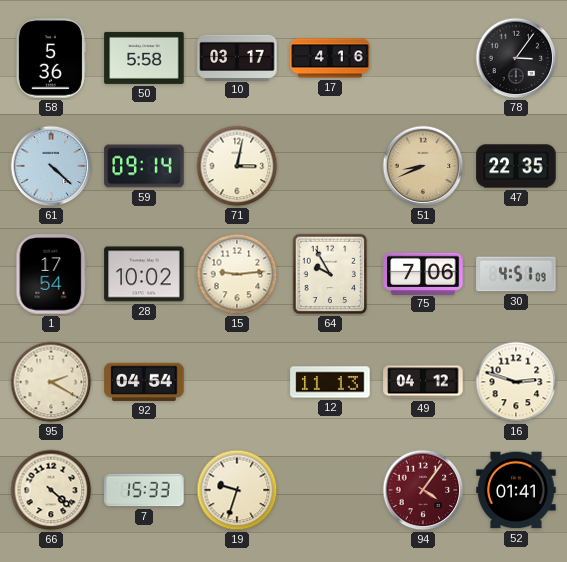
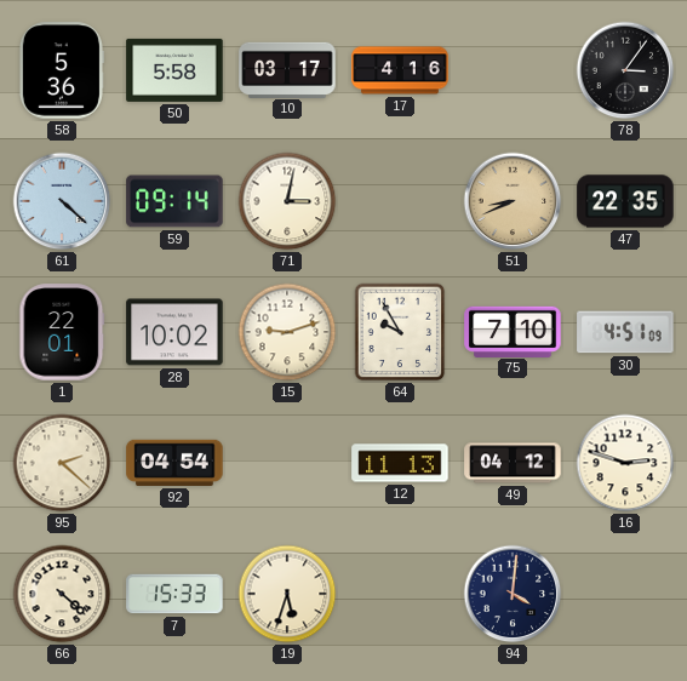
1: 17:54 -> 22:01 (62, 332)
15: 9:14 -> 9:12 (287, 332)
75: 7:06 -> 7:10 (513, 331)
95: 2:20 -> 2:22 (62, 463)
19: 9:33 -> 5:33 (287, 594)
94: 4:06 -> 4:01 (513, 594)
94 dial: burgundy -> navy (513, 594)
52: 01:41 -> none (516, 490)
